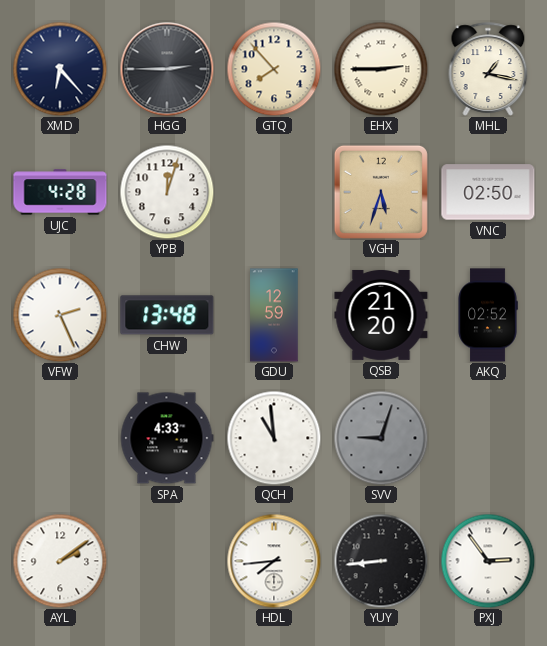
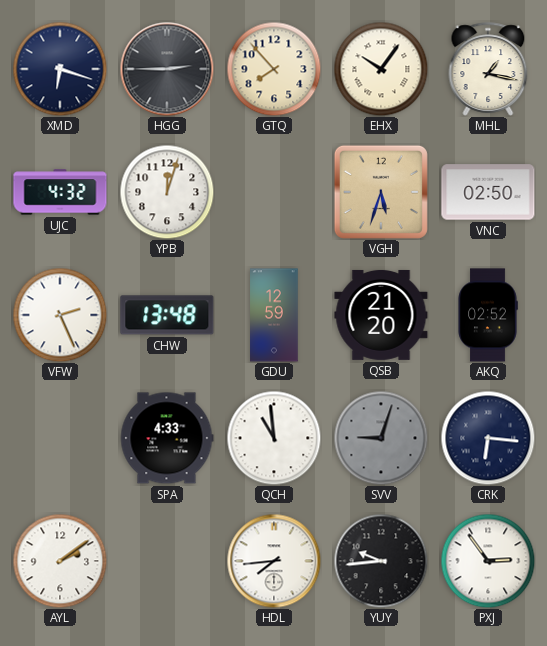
XMD: 6:23 -> 6:18 (60, 69)
EHX: 2:45 -> 10:06 (381, 69)
UJC: 4:28 -> 4:32 (60, 192)
CRK: none -> 6:16 (488, 438)
YUY: 8:44 -> 9:44 (381, 561)
